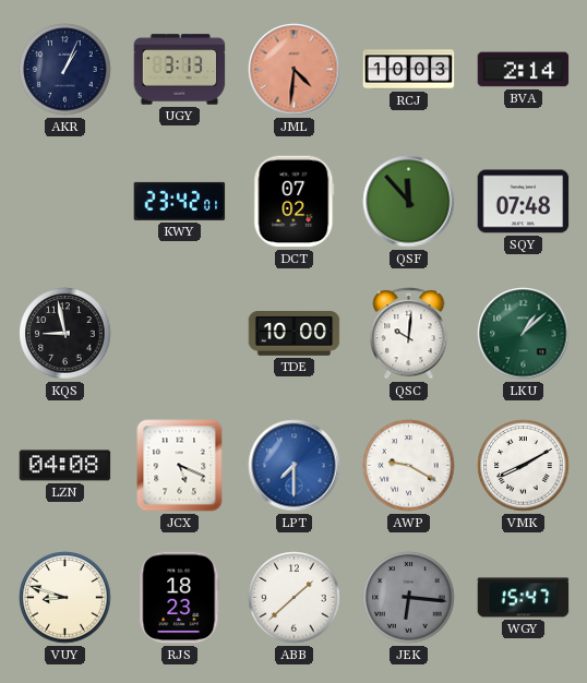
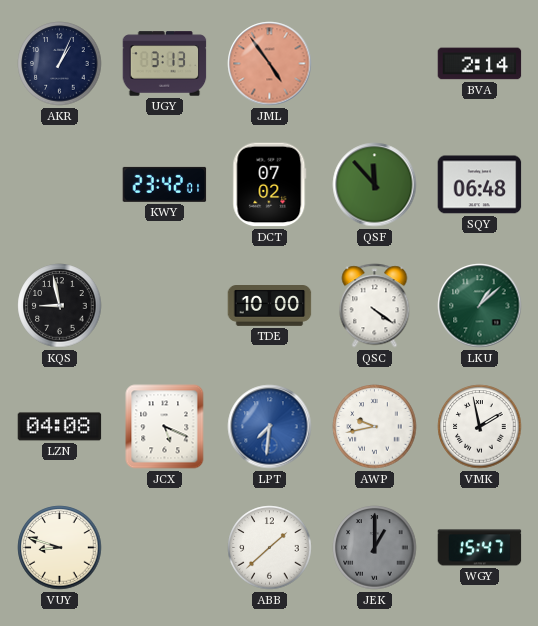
JML: 4:31 -> 4:54 (270, 64)
RCJ: 10:03 -> none (409, 70)
SQY: 07:48 -> 06:48 (480, 185)
QSC: 10:01 -> 4:21 (375, 306)
LPT: 7:30 -> 7:31 (270, 427)
AWP: 9:20 -> 9:43 (375, 427)
VMK: 8:10 -> 1:58 (480, 427)
RJS: 18:23 -> none (180, 598)
JEK: 6:16 -> 1:00 (375, 548)
